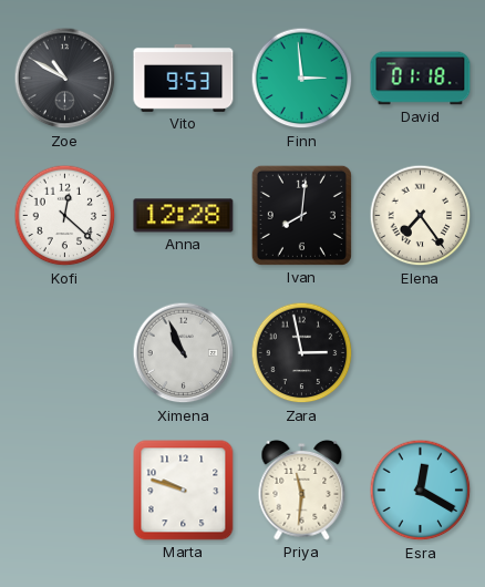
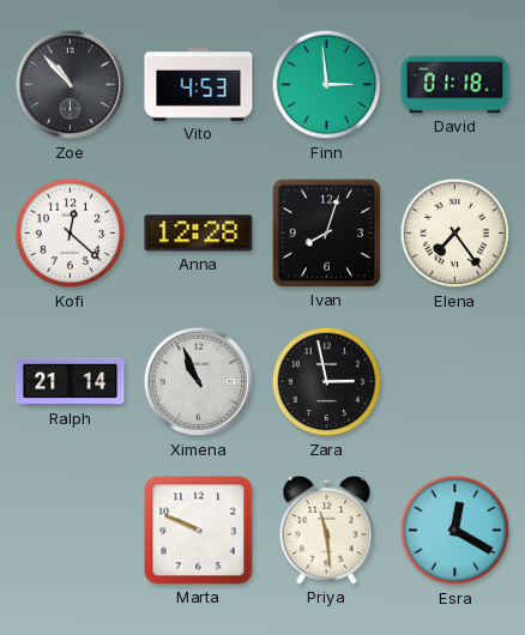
Zoe: 10:50 -> 10:53 (71, 85)
Vito: 9:53 -> 4:53 (199, 85)
Ivan: 8:01 -> 8:03 (326, 232)
Ralph: none -> 21:14 (71, 382)
Marta: 9:48 -> 9:49 (199, 531)
Priya: 11:31 -> 11:29 (327, 530)
